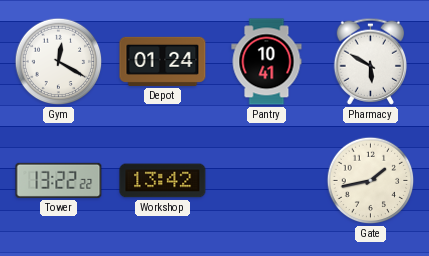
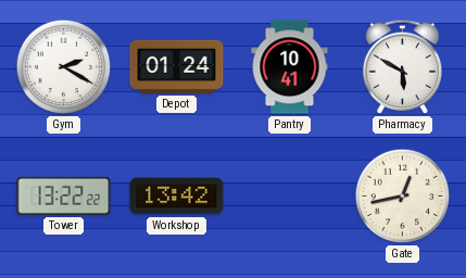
Gym: 12:20 -> 2:20 (64, 67)
Gate: 1:43 -> 12:43 (403, 197)
